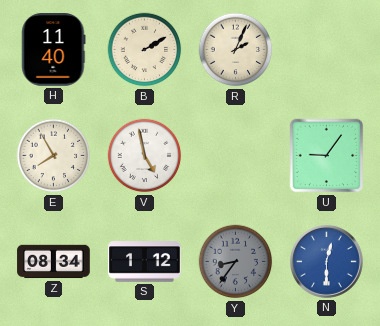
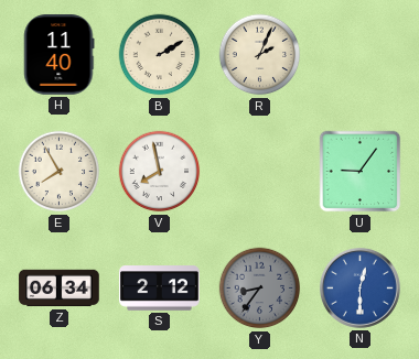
V: 4:58 -> 7:58 (160, 172)
Z: 08:34 -> 06:34 (60, 289)
S: 1:12 -> 2:12 (160, 289)
